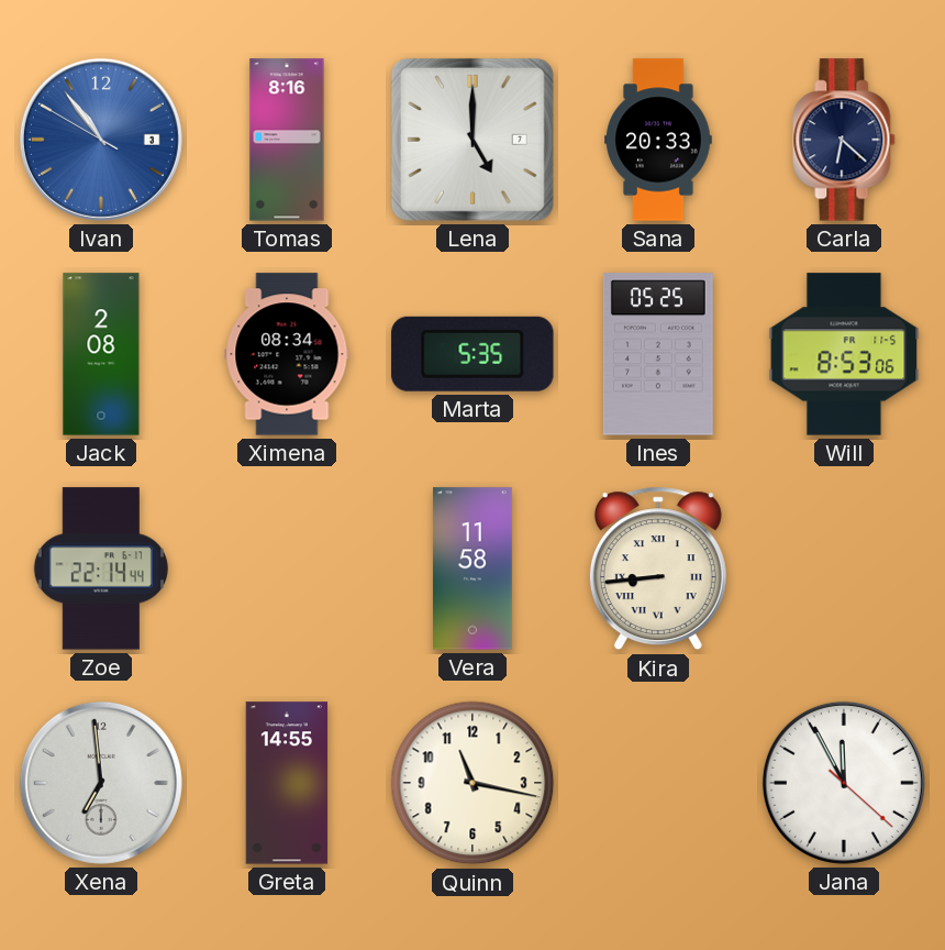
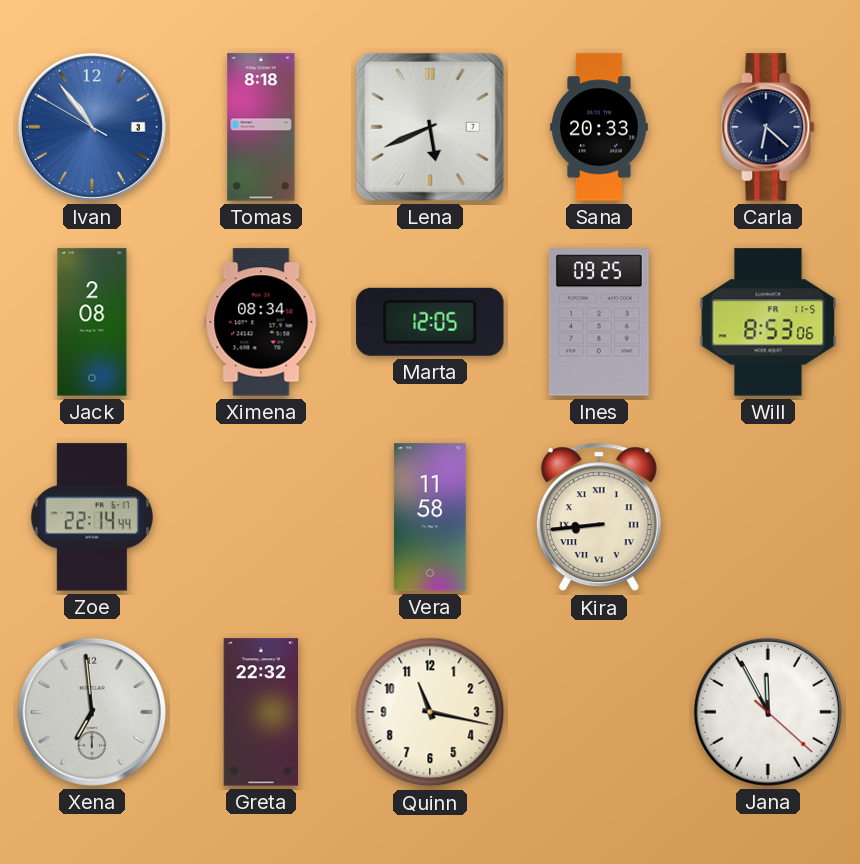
Tomas: 8:16 -> 8:18 (261, 127)
Lena: 5:00 -> 5:41 (430, 127)
Marta: 5:35 -> 12:05 (430, 322)
Ines: 05:25 -> 09:25 (599, 322)
Greta: 14:55 -> 22:32 (261, 712)
